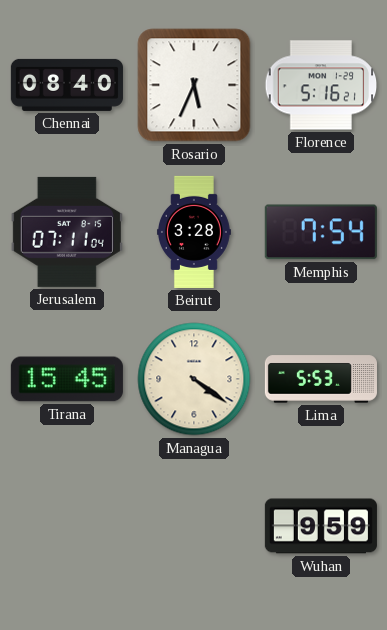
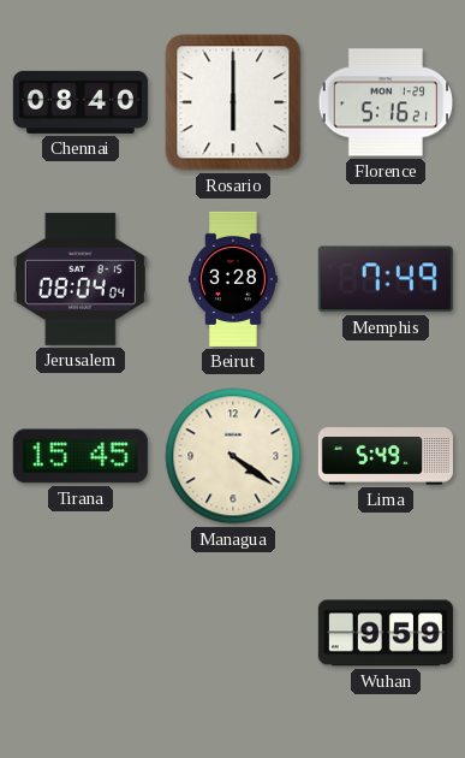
Rosario: 5:34 -> 6:00 (233, 102)
Jerusalem: 07:11 -> 08:04 (81, 279)
Memphis: 7:54 -> 7:49 (386, 279)
Lima: 5:53 -> 5:49 (386, 456)
